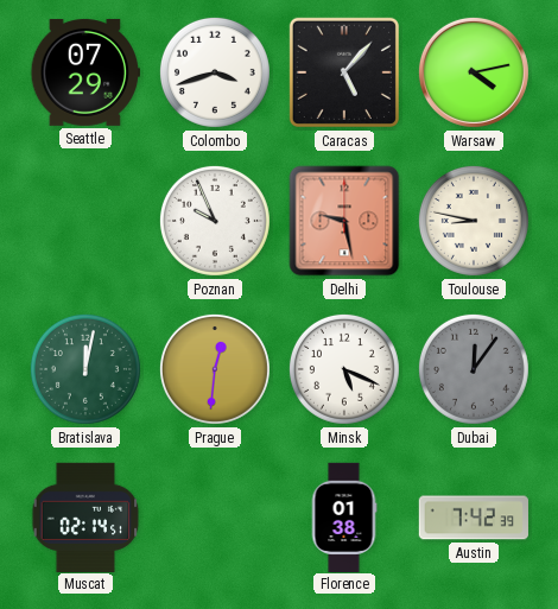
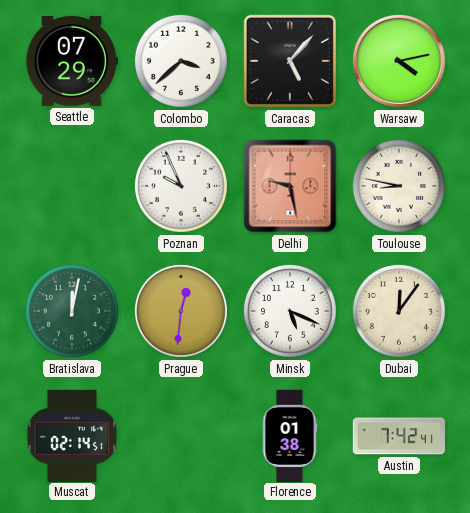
Colombo: 3:42 -> 3:38 (181, 61)
Dubai dial: grey -> cream (399, 311)
Austin: 7:42:39 -> 7:42:41 (398, 436)
